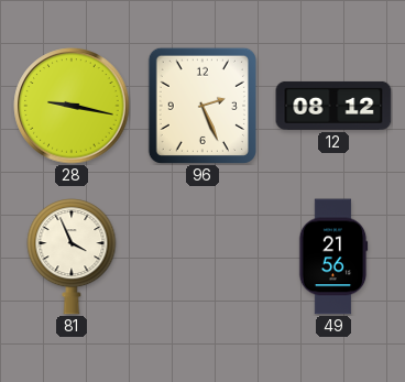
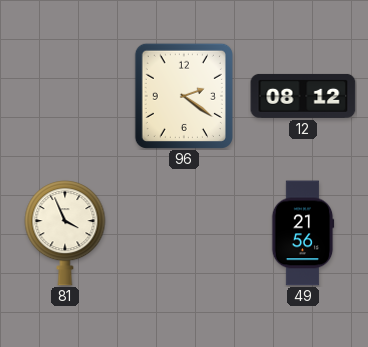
28: 9:17 -> none (72, 106)
96: 2:26 -> 2:21 (184, 96)
